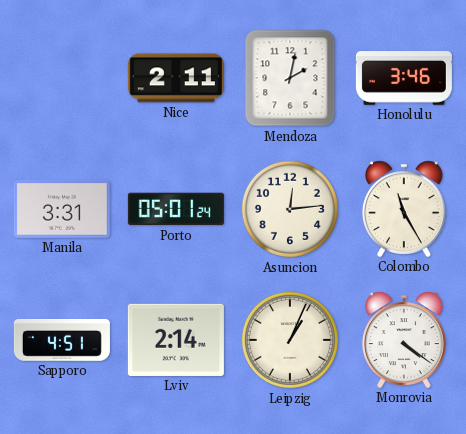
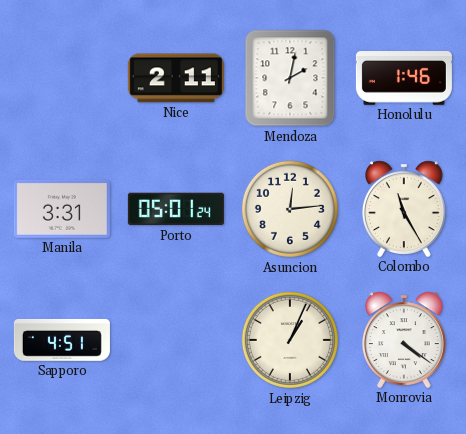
Honolulu: 3:46 -> 1:46 (404, 79)
Lviv: 2:14 -> none (176, 340)
